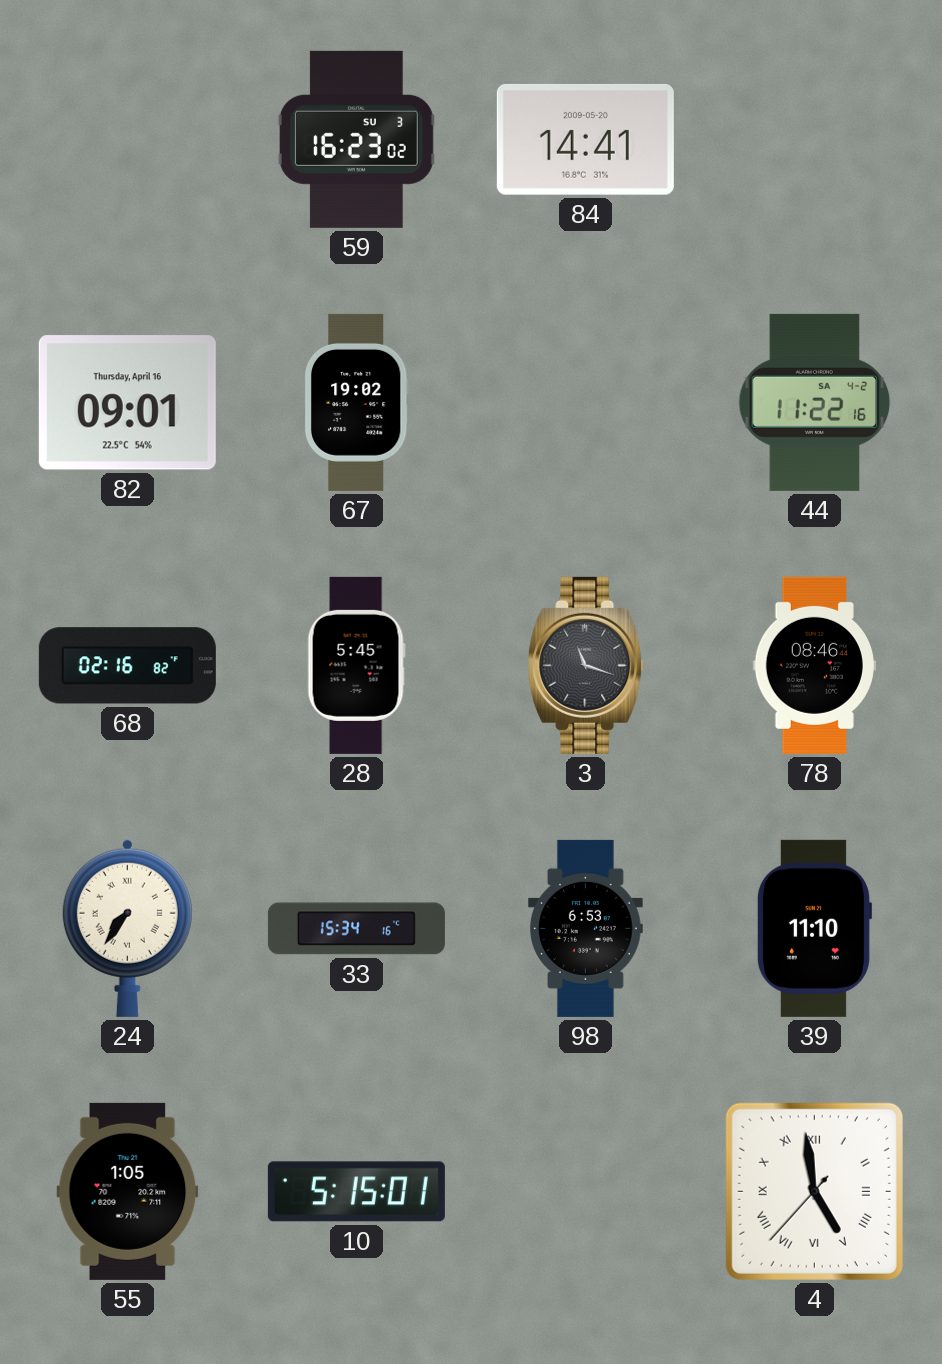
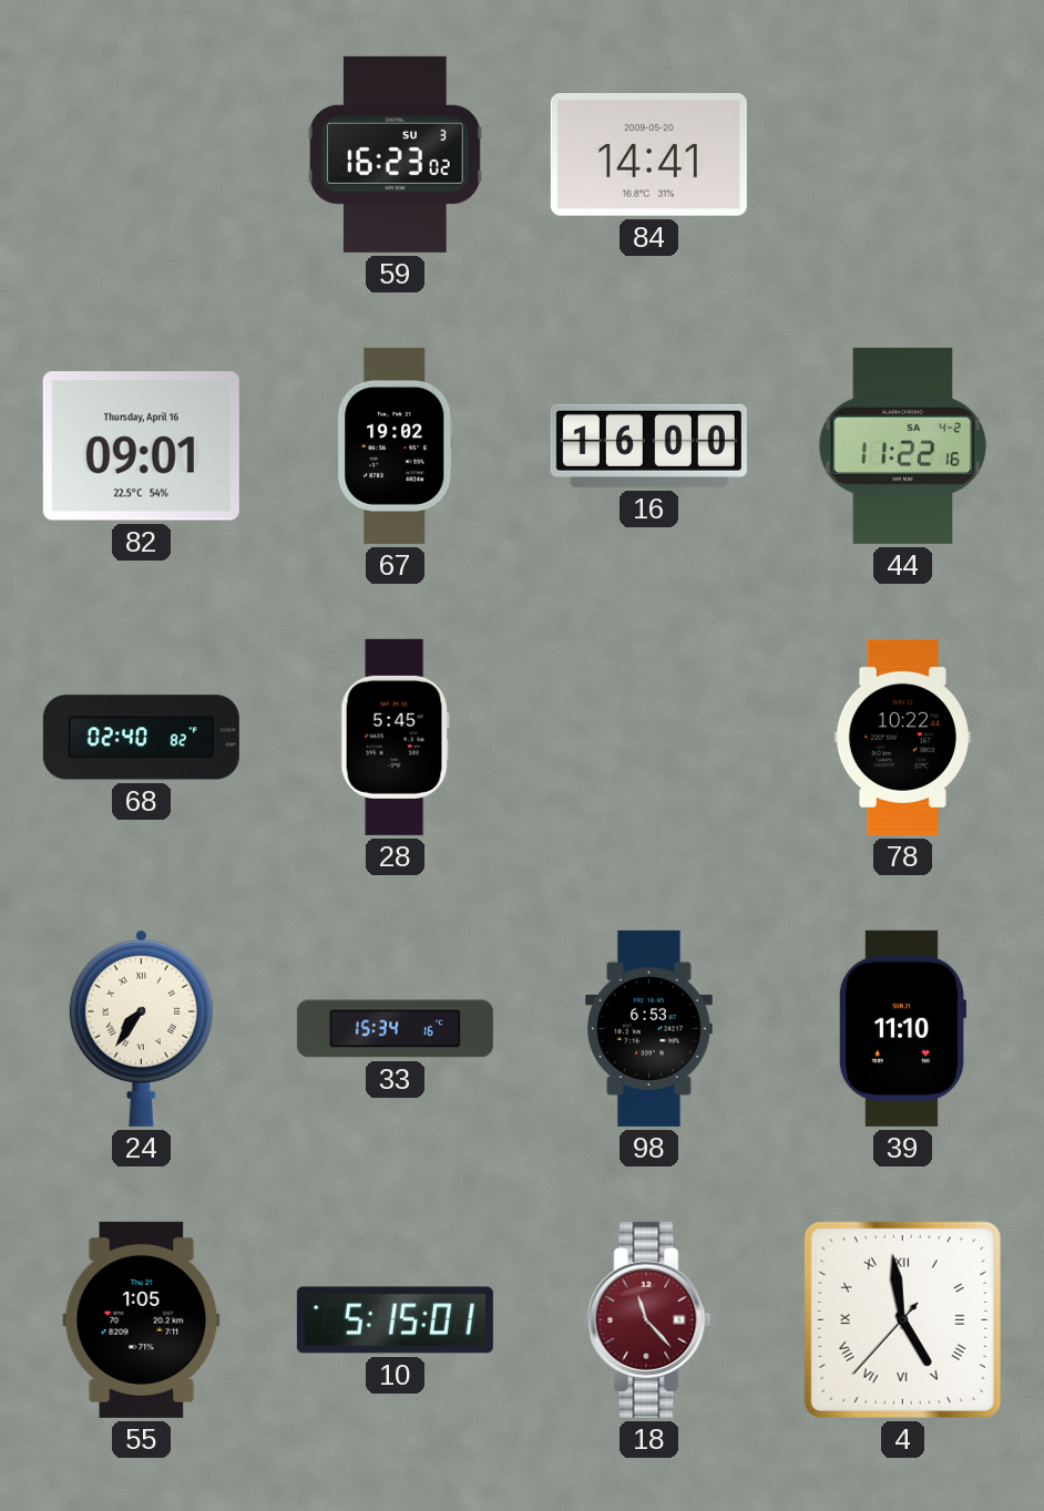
16: none -> 16:00 (648, 445)
68: 02:16 -> 02:40 (141, 738)
3: 11:18 -> none (586, 665)
78: 08:46 -> 10:22 (902, 737)
18: none -> 11:23 (649, 1319)
